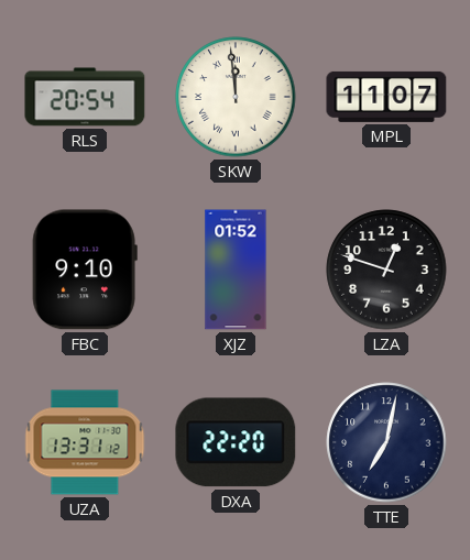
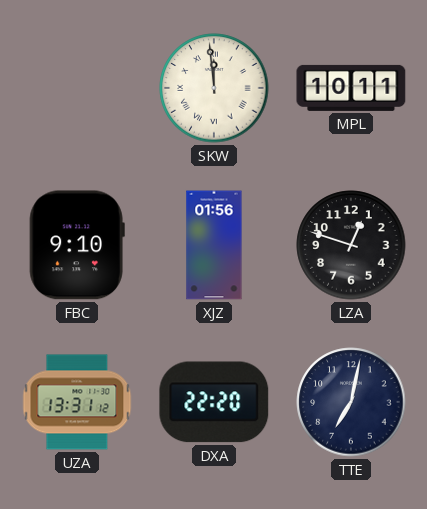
RLS: 20:54 -> none (85, 97)
MPL: 11:07 -> 10:11 (351, 88)
XJZ: 01:52 -> 01:56 (214, 245)
